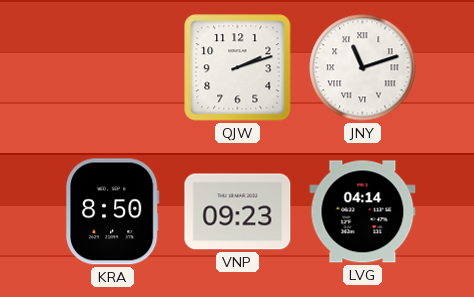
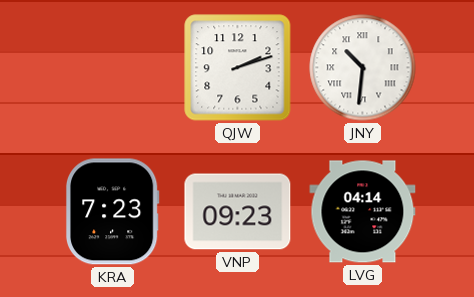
JNY: 11:12 -> 10:31 (363, 68)
KRA: 8:50 -> 7:23 (112, 212)
